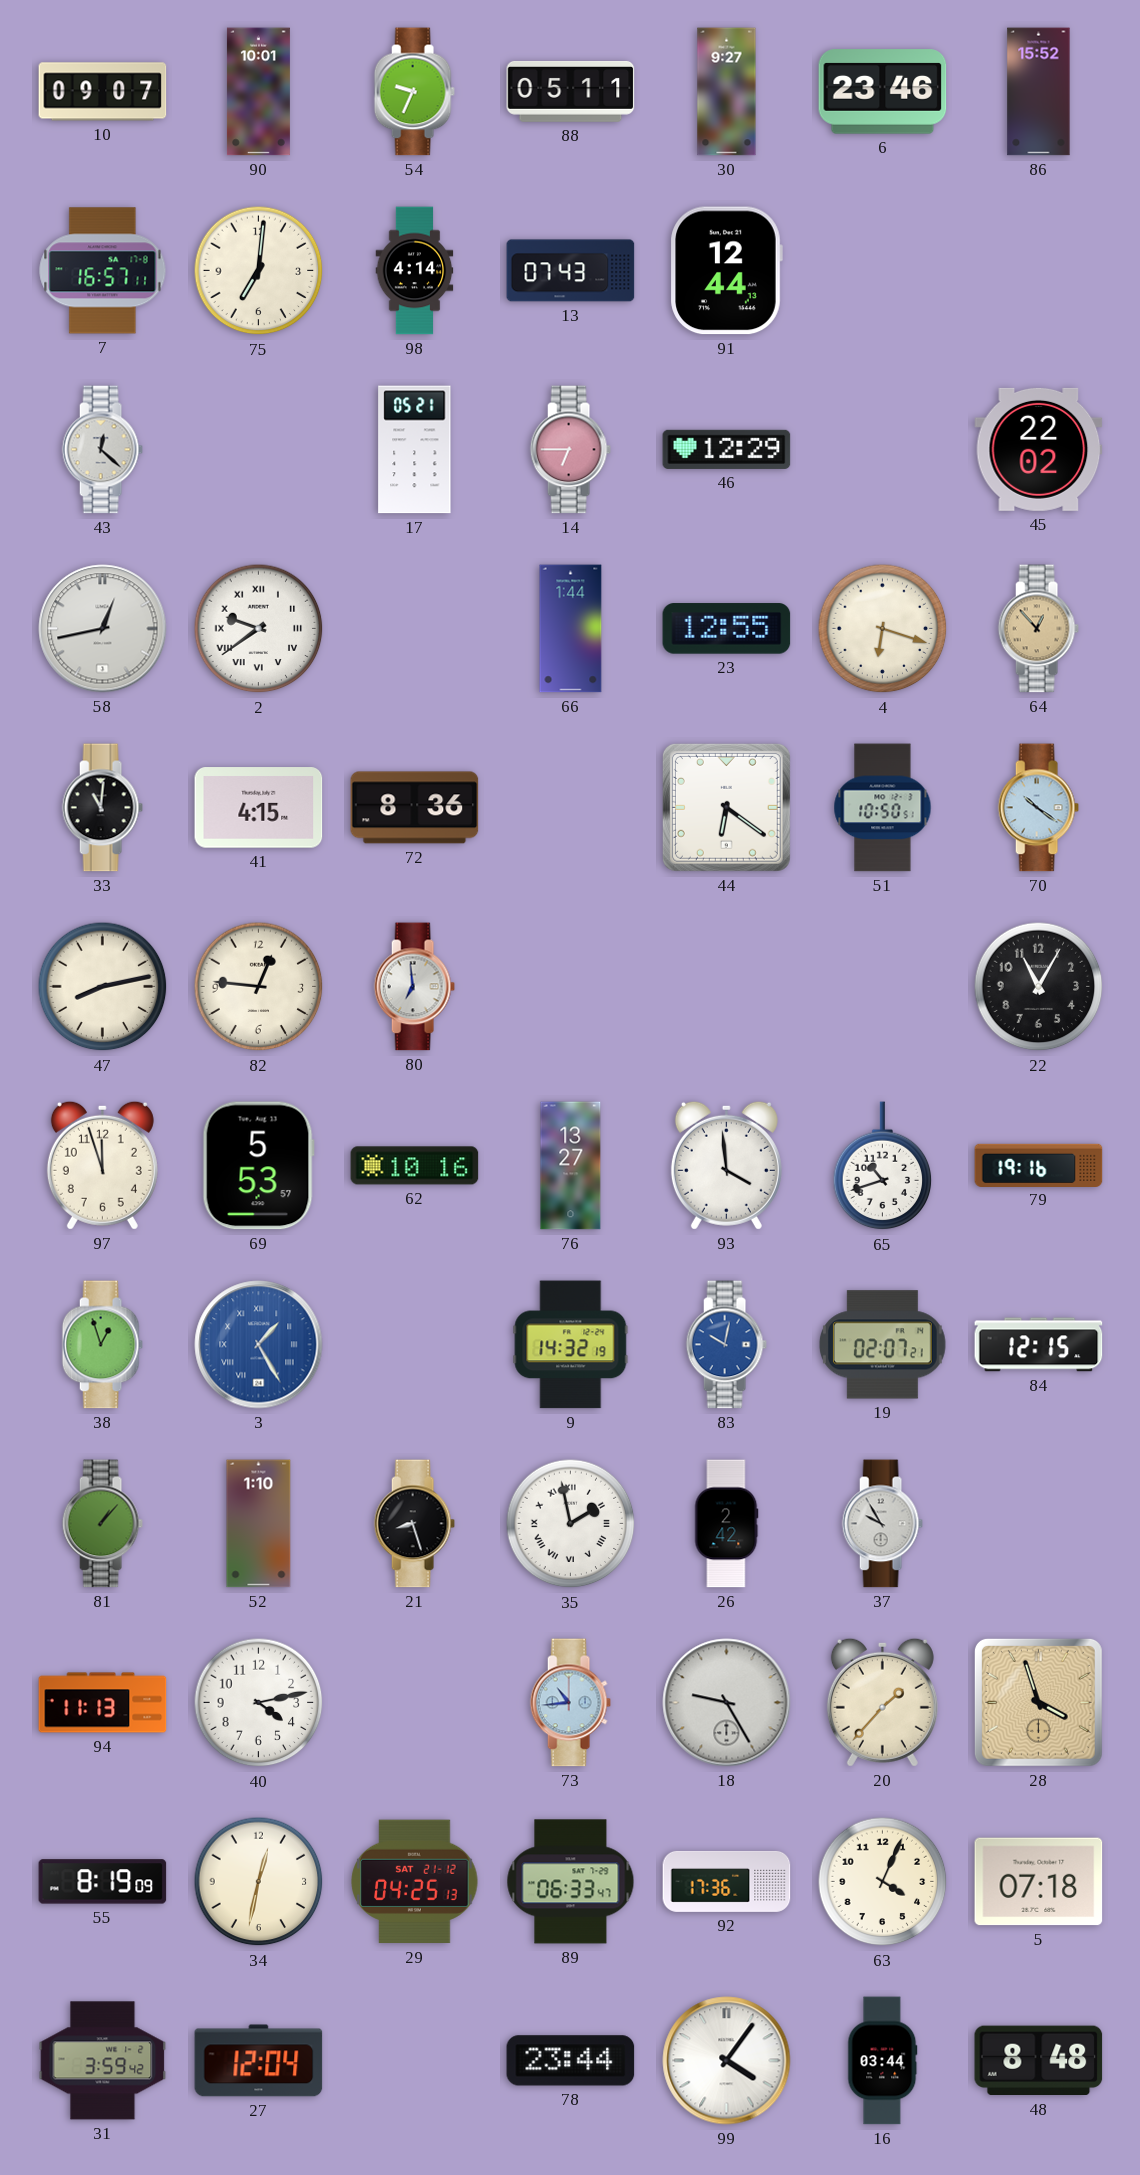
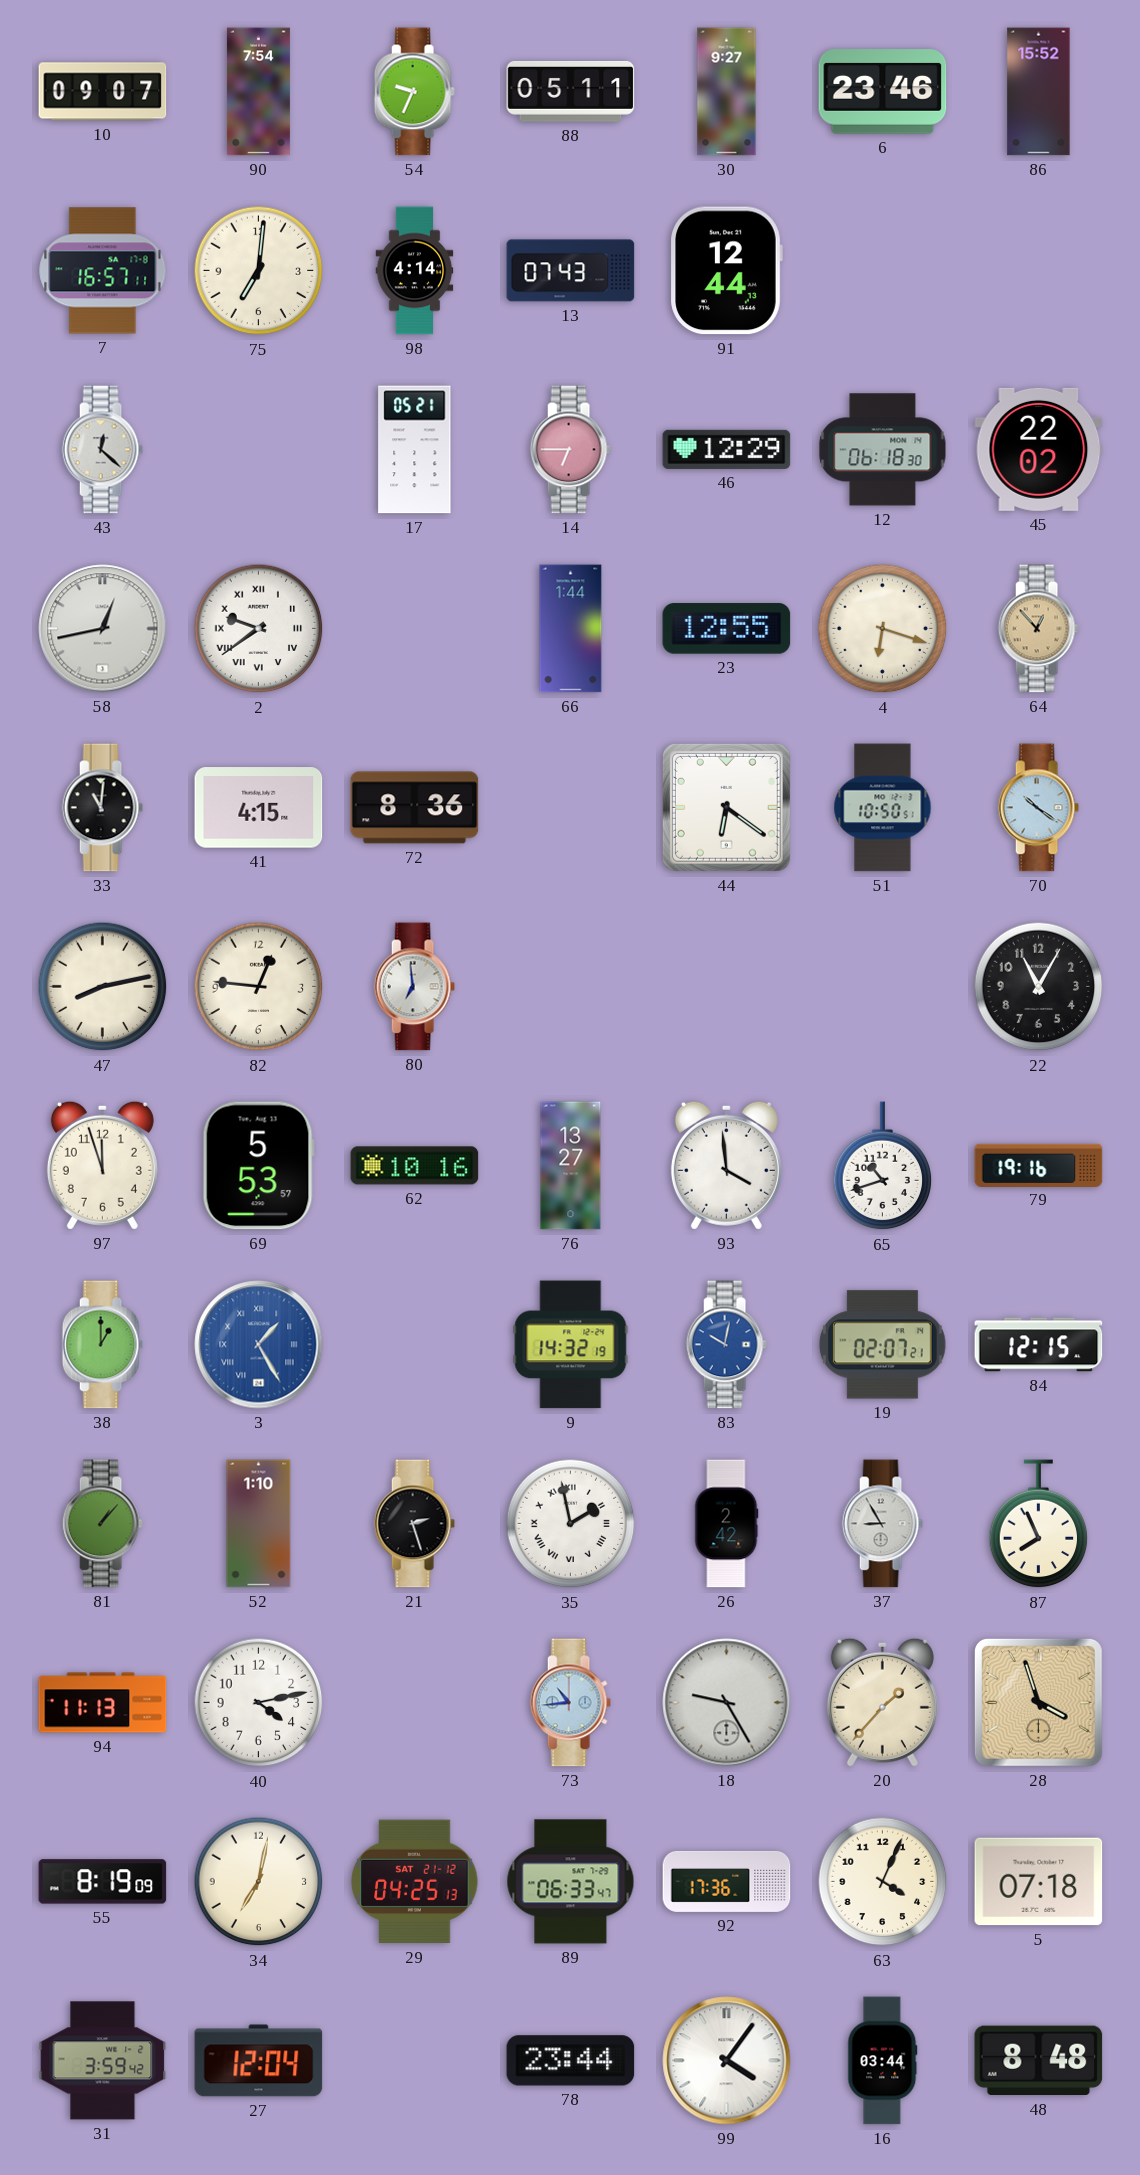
90: 10:01 -> 7:54 (258, 92)
12: none -> 06:18 (883, 450)
38: 12:57 -> 1:00 (102, 1345)
21: 8:27 -> 2:27 (414, 1524)
37: 9:55 -> 8:55 (882, 1524)
87: none -> 7:56 (1039, 1524)
34: 12:32 -> 7:02 (259, 1882)
